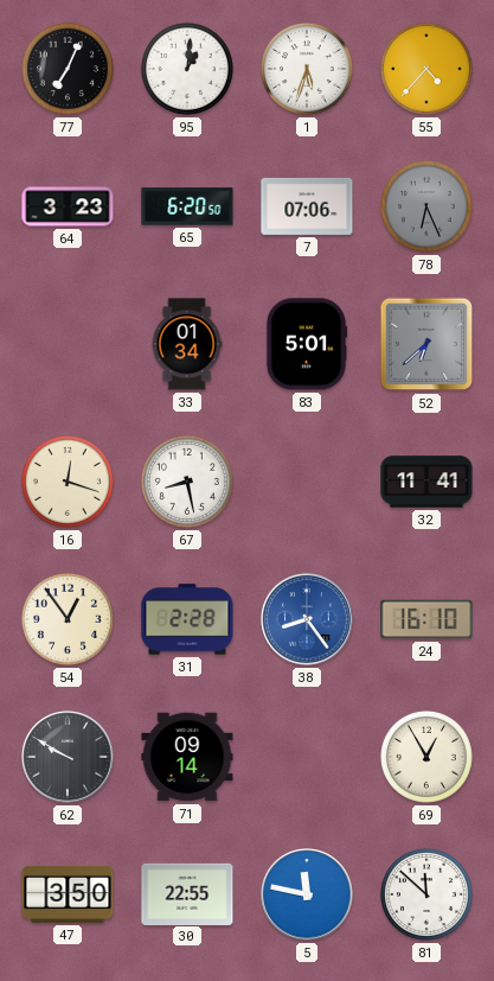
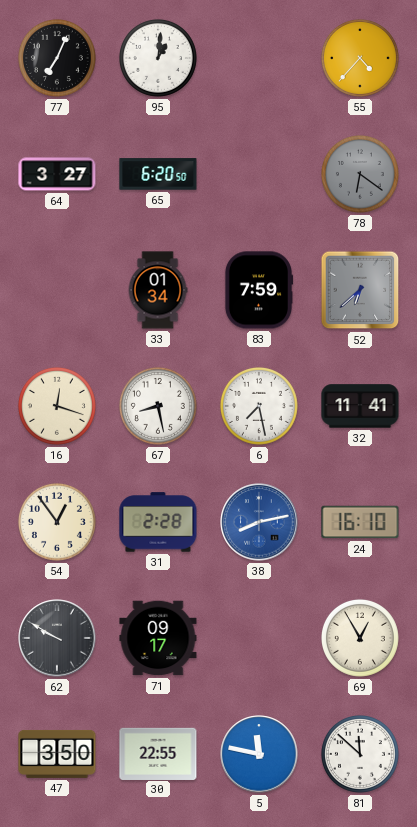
1: 5:33 -> none (307, 69)
64: 3:23 -> 3:27 (57, 174)
7: 07:06 -> none (307, 206)
78: 6:26 -> 6:21 (360, 174)
83: 5:01 -> 7:59 (259, 290)
6: none -> 7:28 (259, 406)
38: 8:24 -> 8:13 (259, 522)
71: 09:14 -> 09:17 (158, 638)
